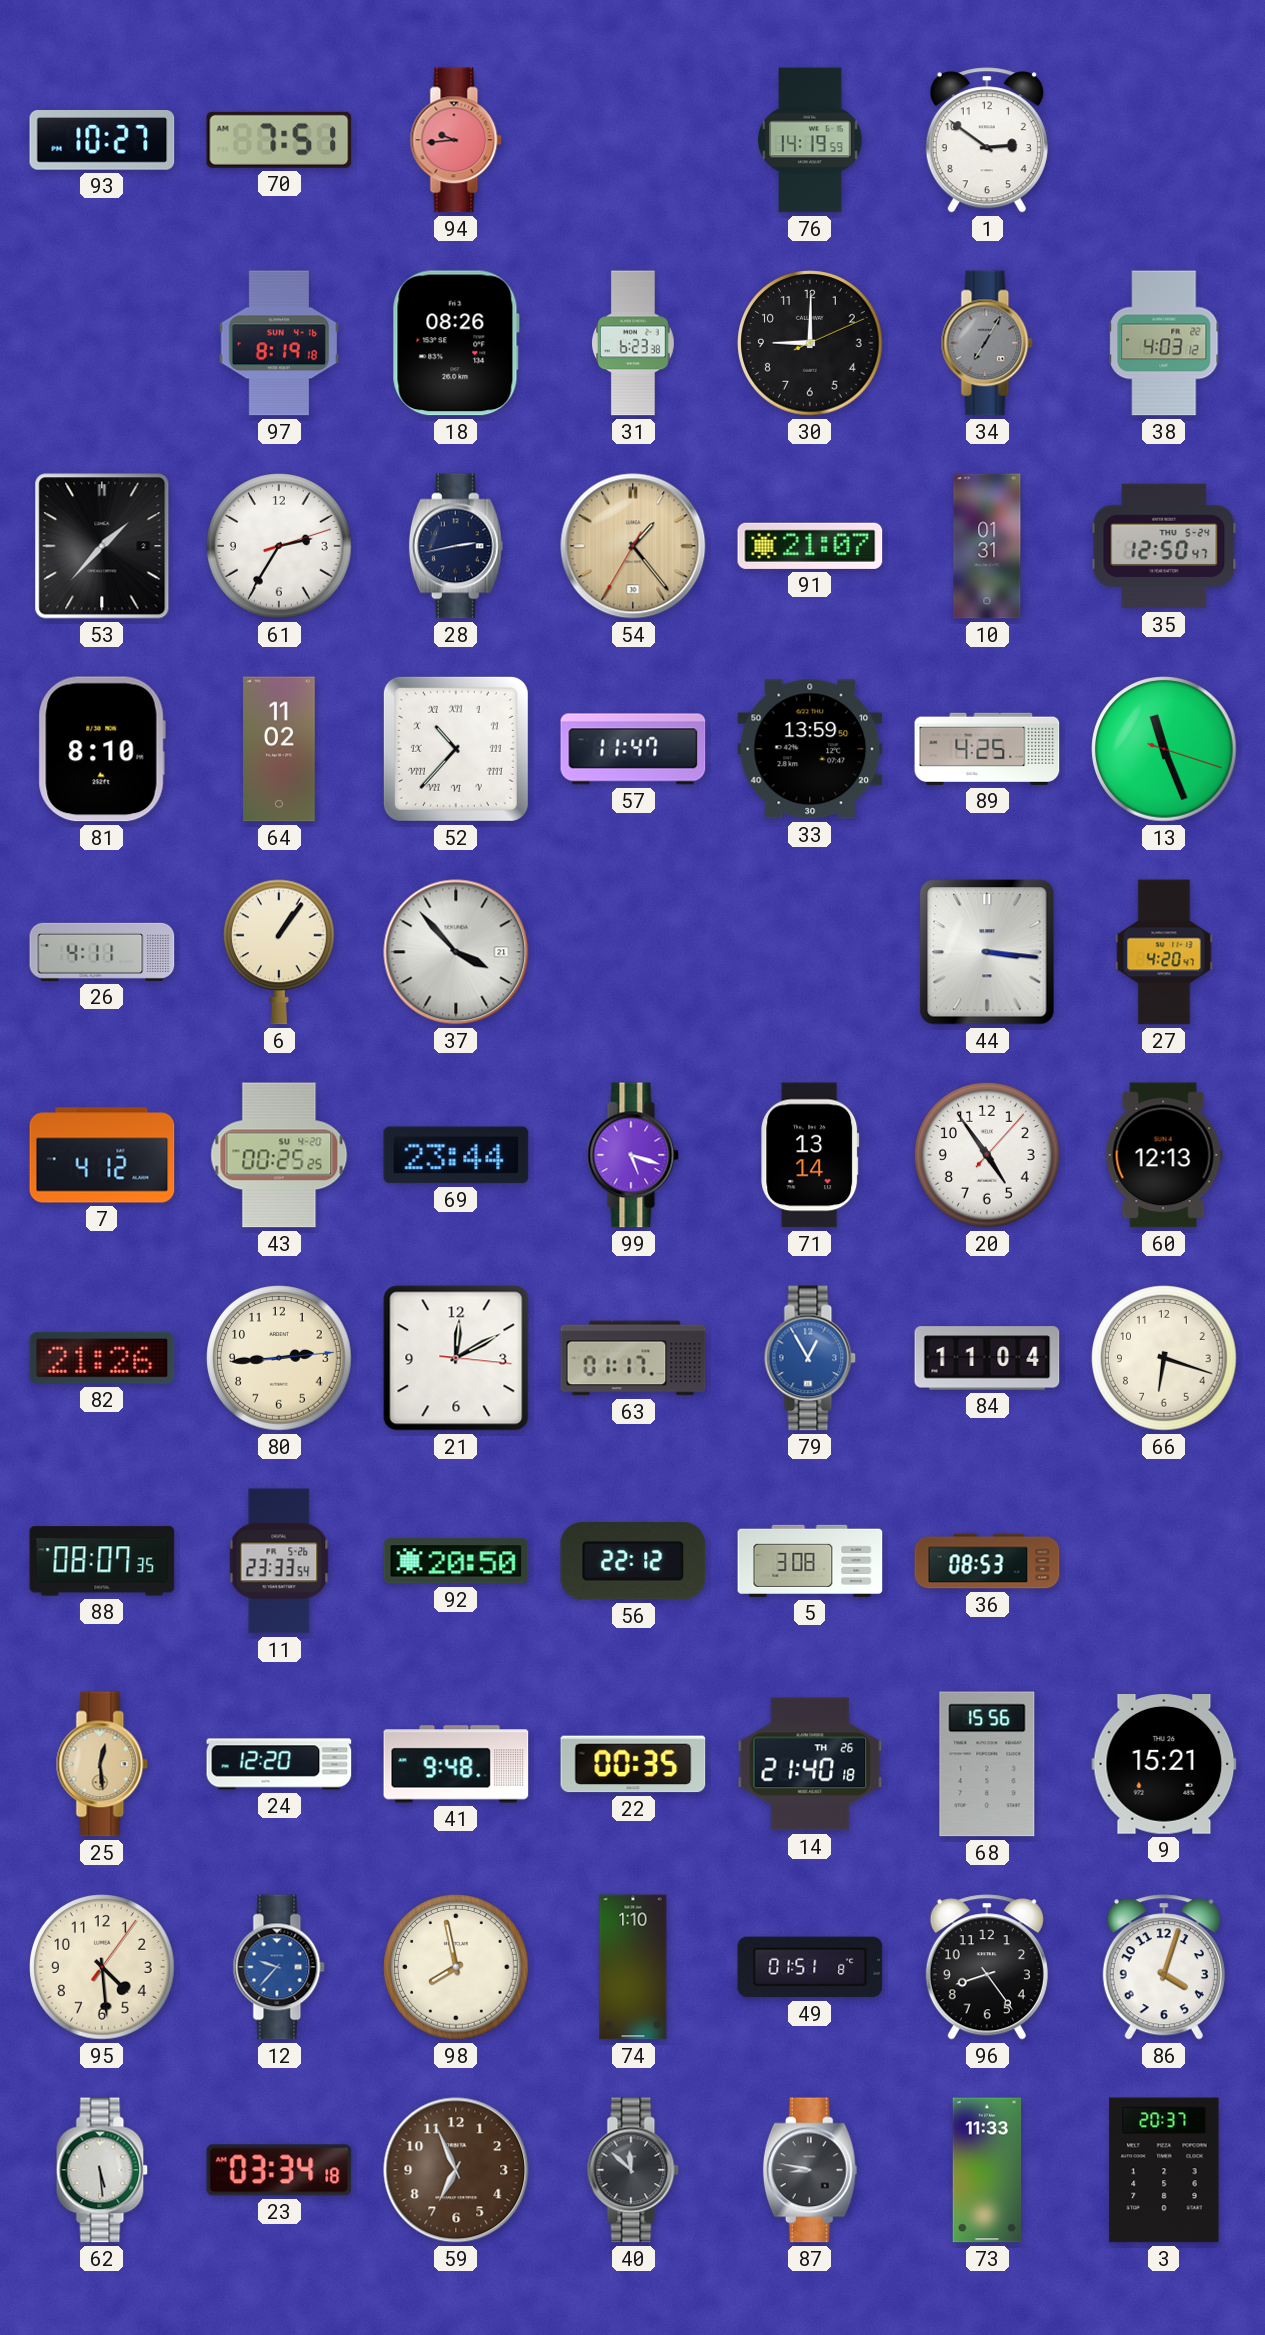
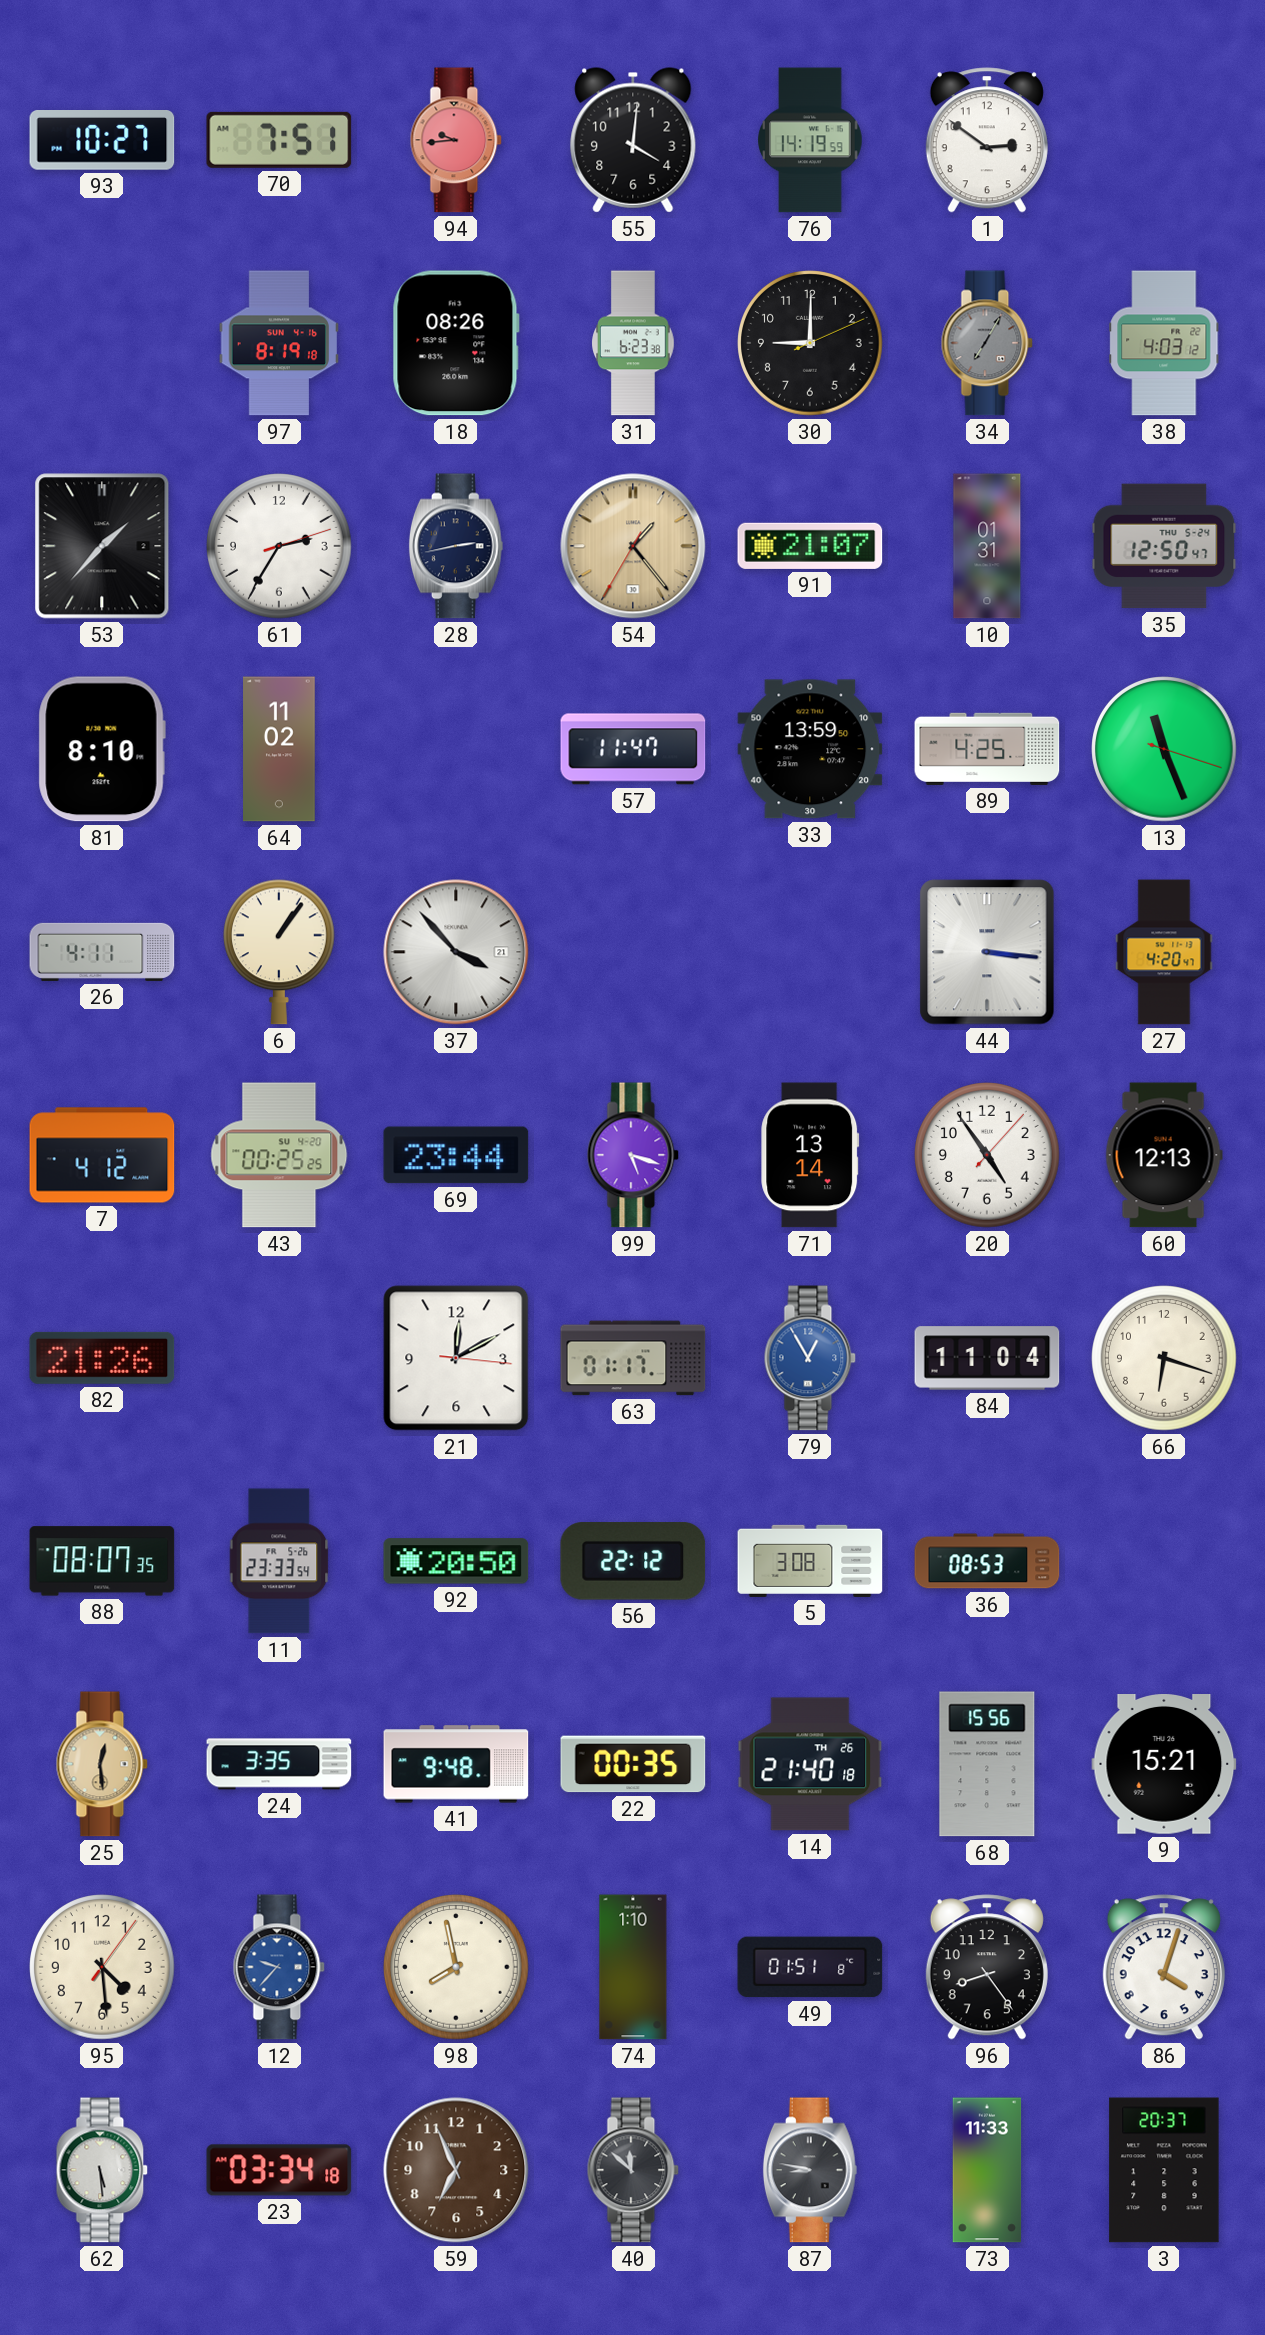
55: none -> 4:01 (633, 140)
52: 10:37 -> none (456, 749)
80: 2:44 -> none (279, 1358)
24: 12:20 -> 3:35 (279, 1764)
